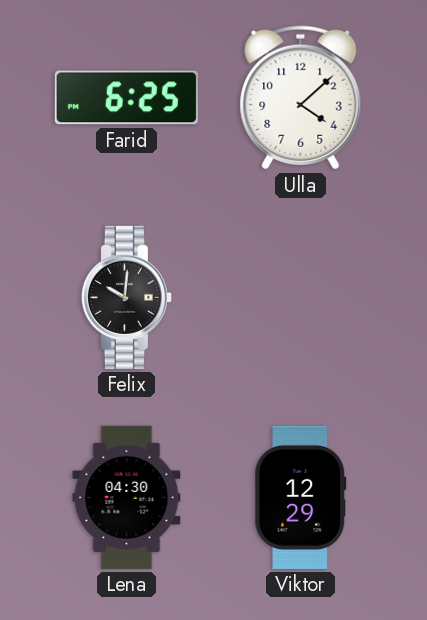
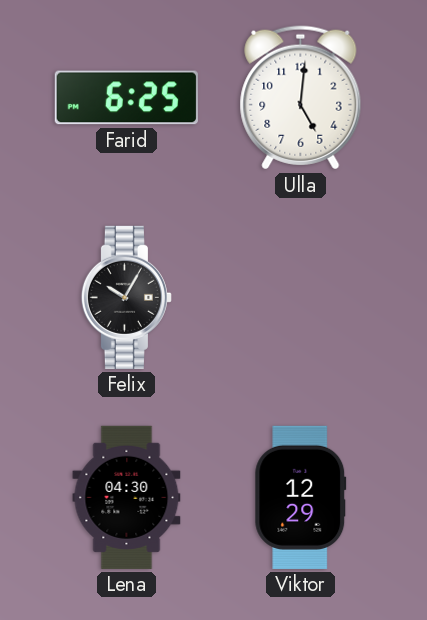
Ulla: 4:08 -> 5:01 (301, 98)
Felix: 10:01 -> 10:05 (126, 297)
